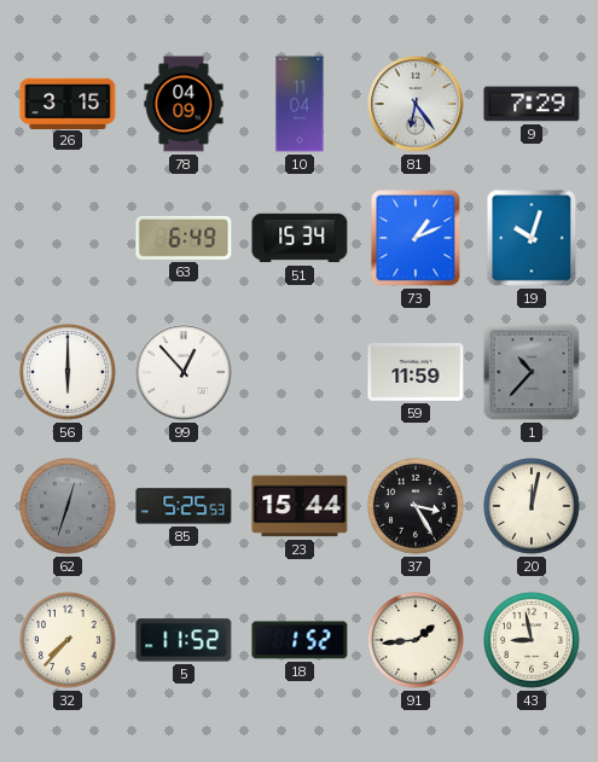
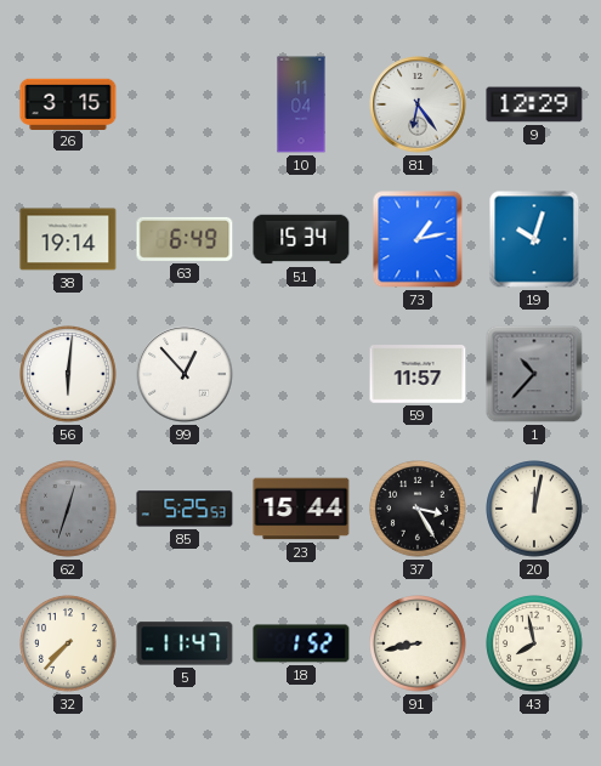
78: 04:09 -> none (184, 104)
9: 7:29 -> 12:29 (534, 104)
38: none -> 19:14 (68, 239)
73: 1:11 -> 1:13 (418, 239)
56: 6:00 -> 6:01 (68, 374)
59: 11:59 -> 11:57 (418, 374)
5: 11:52 -> 11:47 (185, 643)
91: 1:44 -> 8:43 (418, 643)
43: 8:58 -> 7:58 (534, 643)
